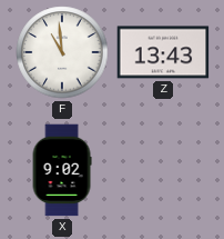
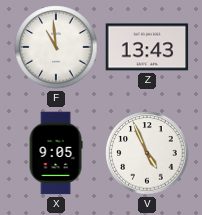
X: 9:02 -> 9:05 (56, 153)
V: none -> 4:56 (147, 153)
